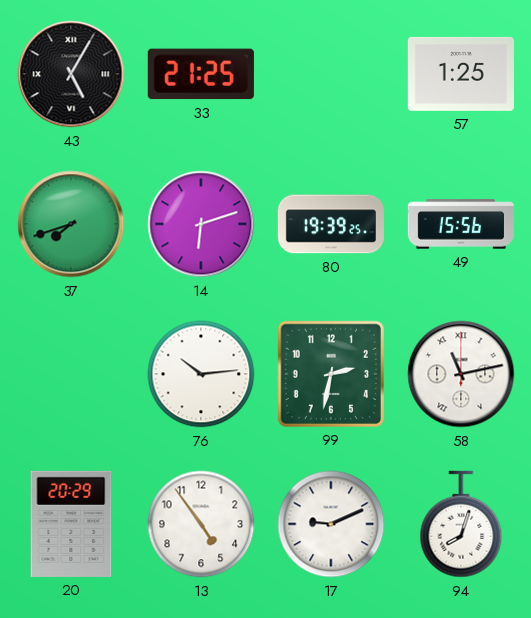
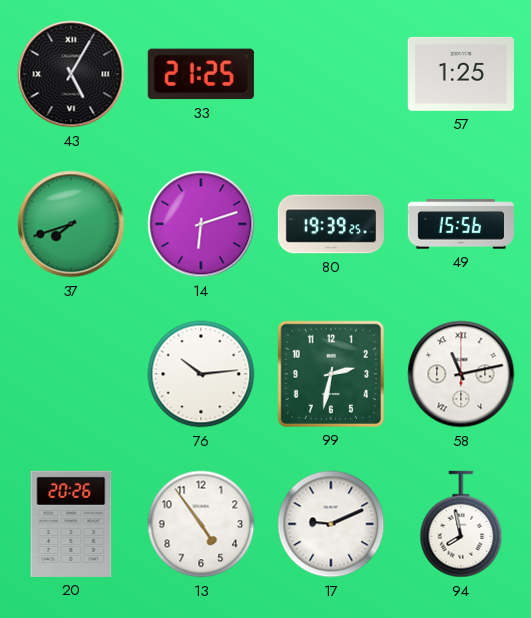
20: 20:29 -> 20:26 (71, 524)
94: 8:03 -> 7:58 (461, 524)
